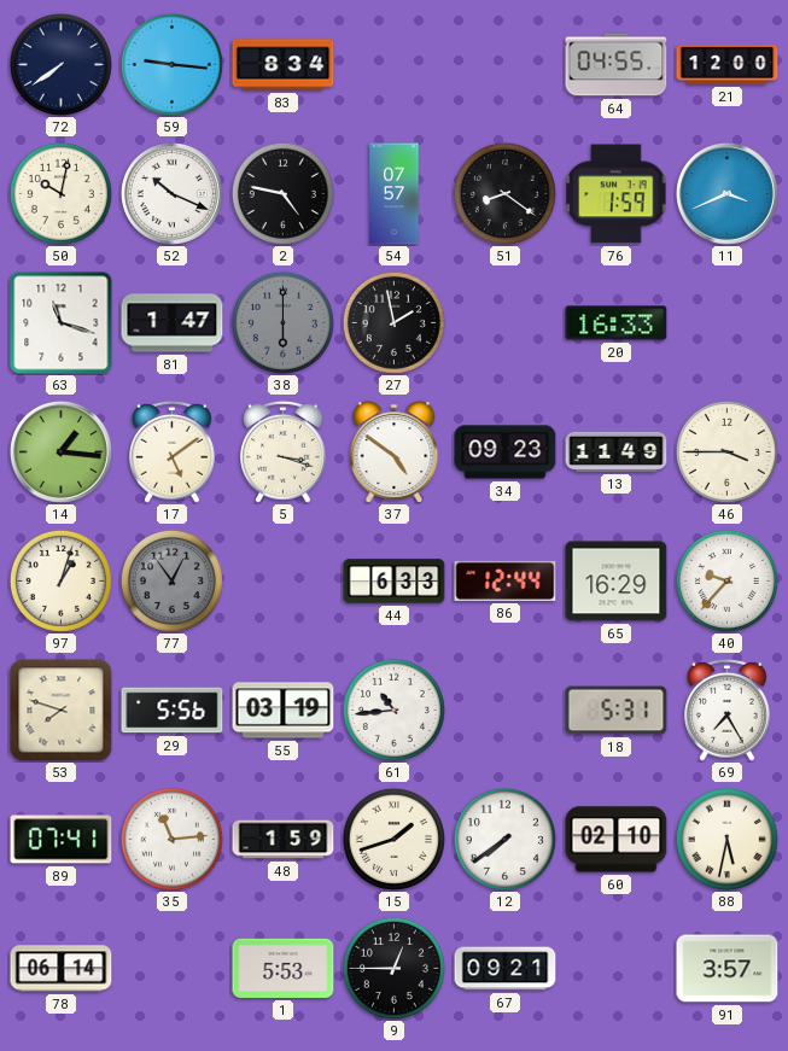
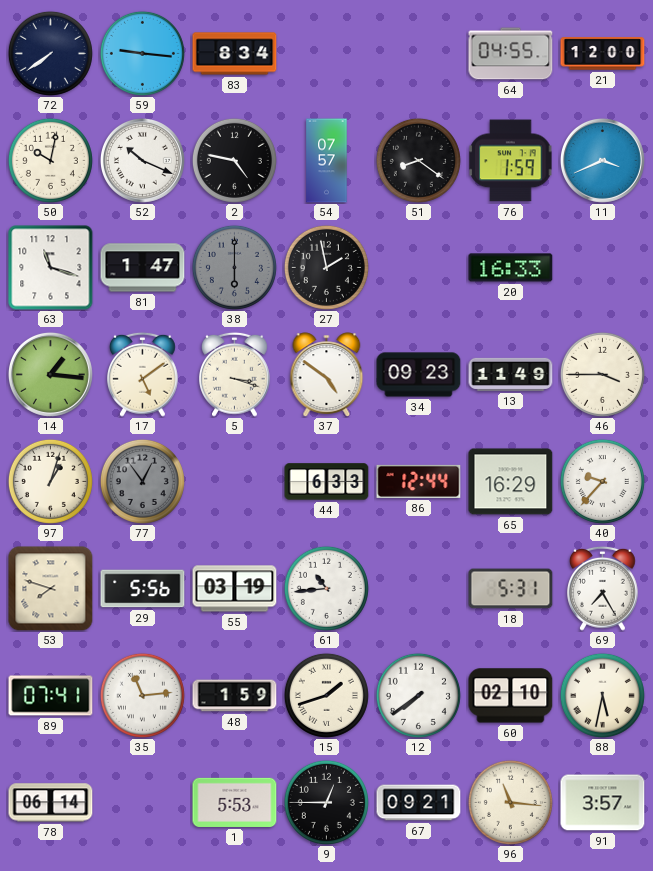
96: none -> 11:16 (510, 802)
